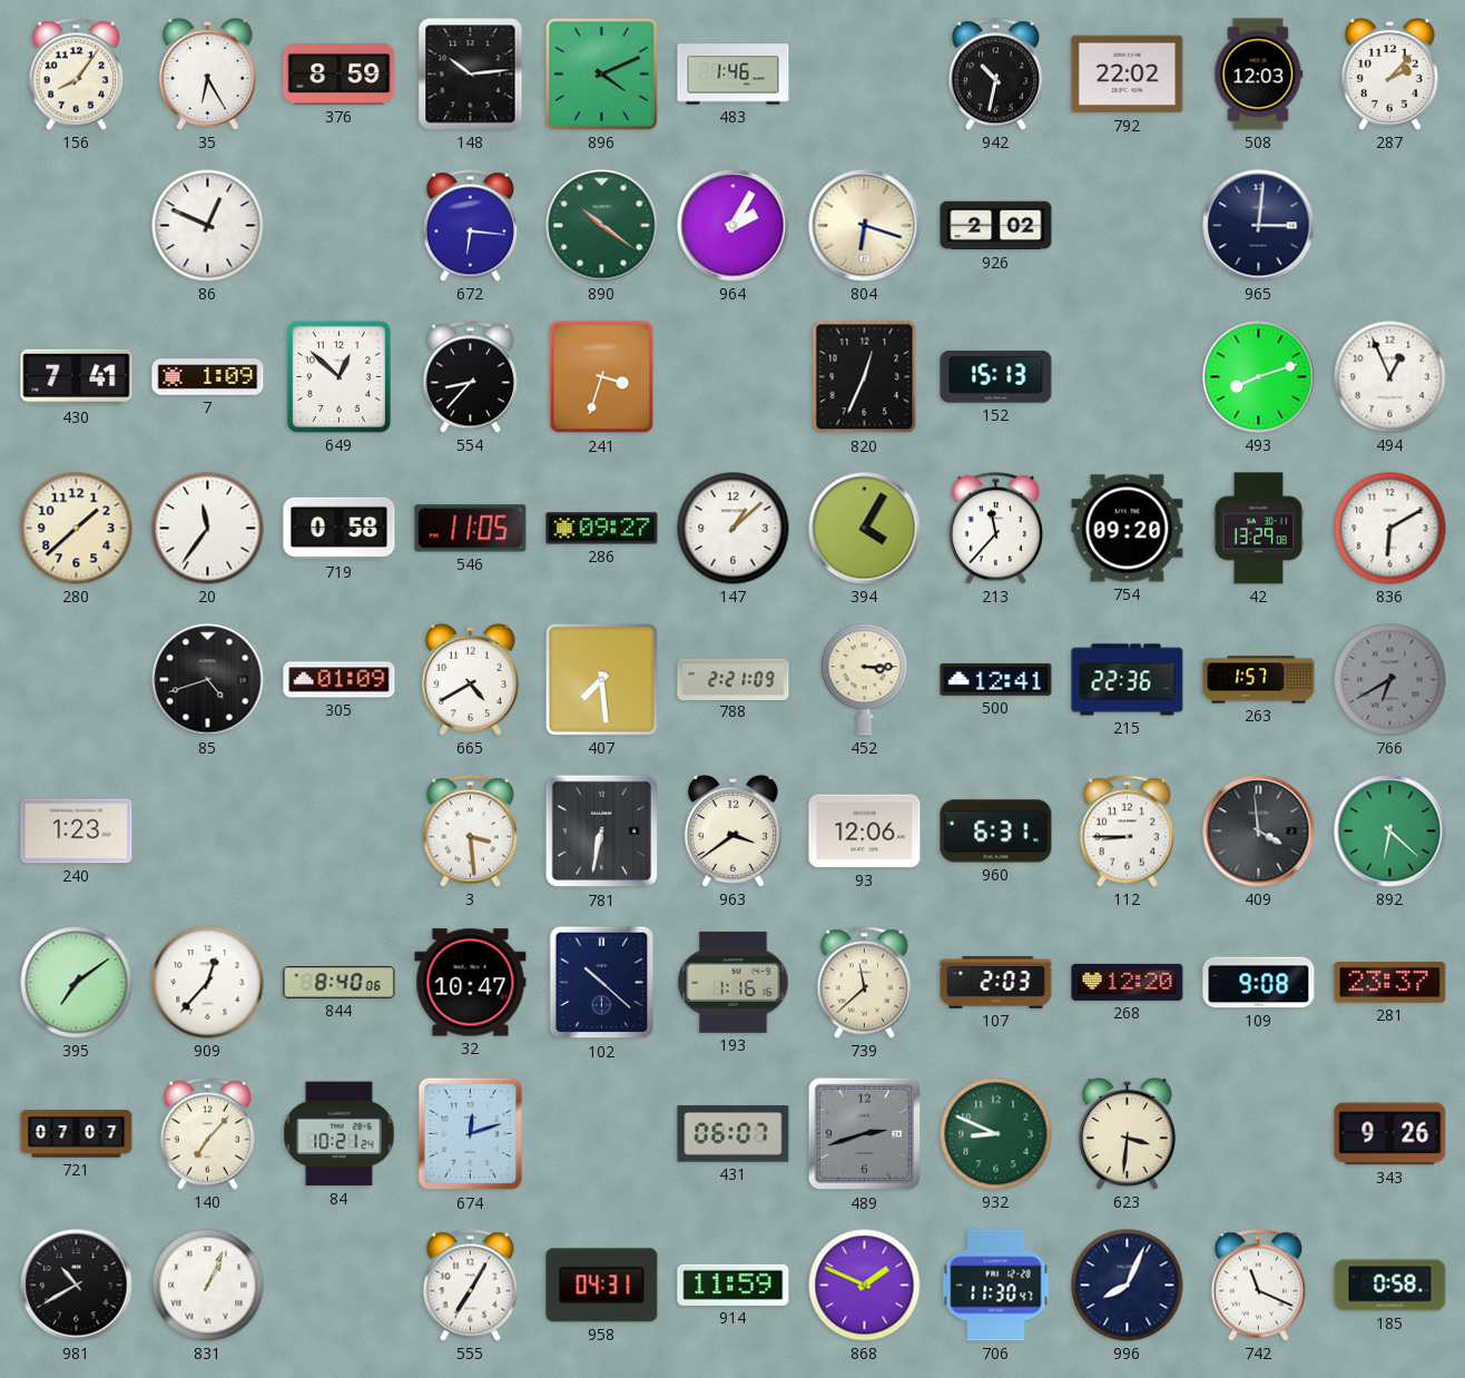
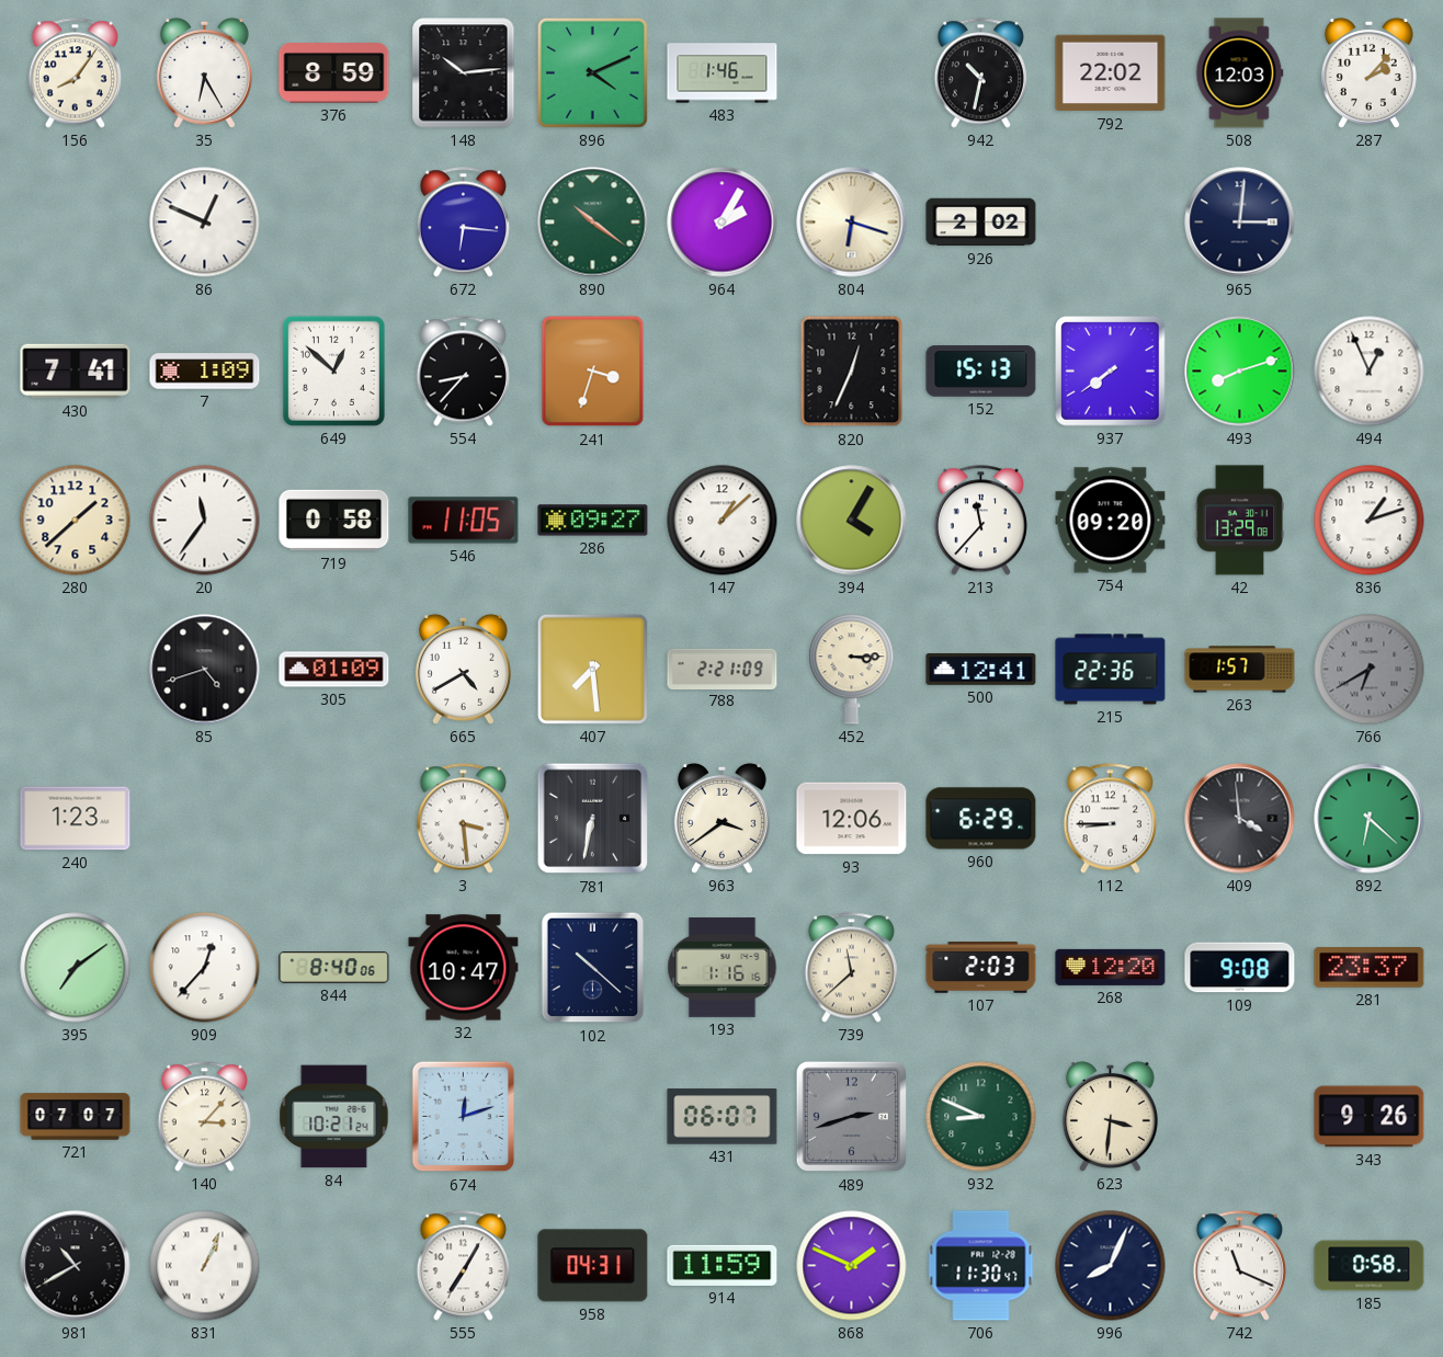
937: none -> 7:39 (1111, 372)
836: 6:10 -> 1:12 (1370, 521)
960: 6:31 -> 6:29 (981, 819)
140: 7:07 -> 3:07 (204, 1117)
